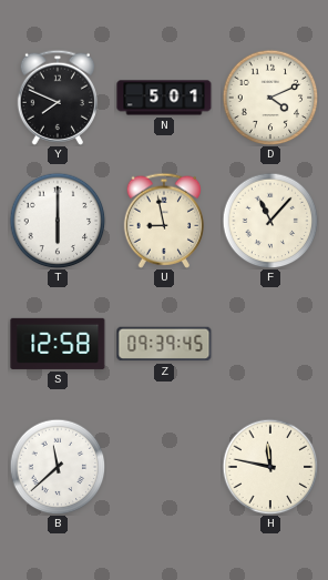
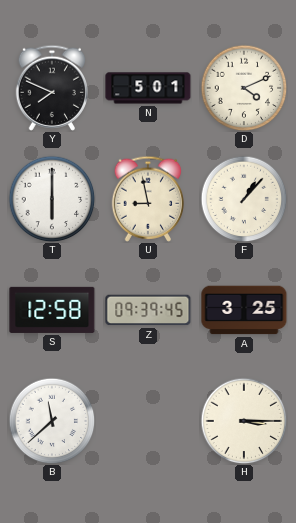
F: 11:07 -> 1:07 (244, 199)
A: none -> 3:25 (244, 310)
H: 11:47 -> 3:15 (244, 421)
